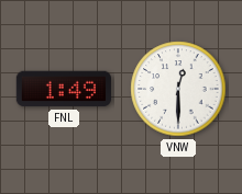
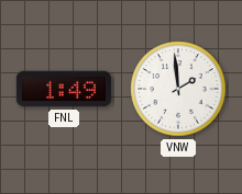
VNW: 12:30 -> 1:59 (178, 89)
